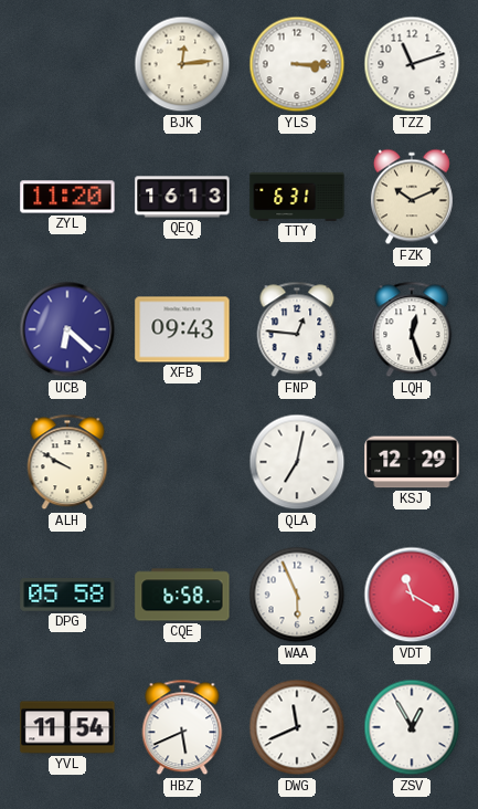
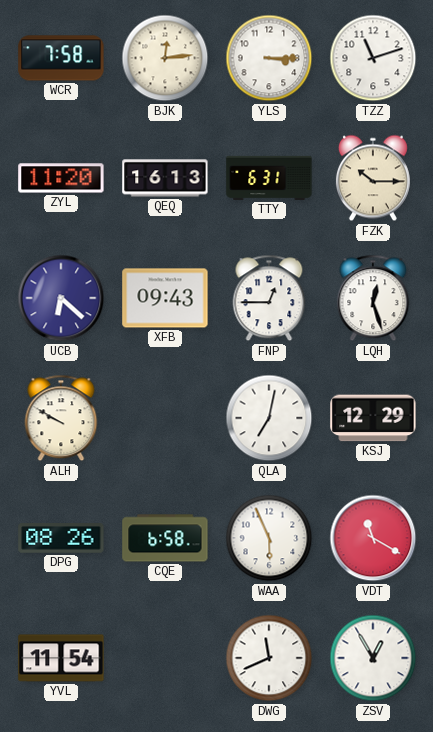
WCR: none -> 7:58 (61, 58)
FZK: 10:11 -> 10:15 (373, 178)
FNP: 12:46 -> 12:45 (269, 298)
DPG: 05:58 -> 08:26 (61, 538)
HBZ: 5:41 -> none (182, 727)
